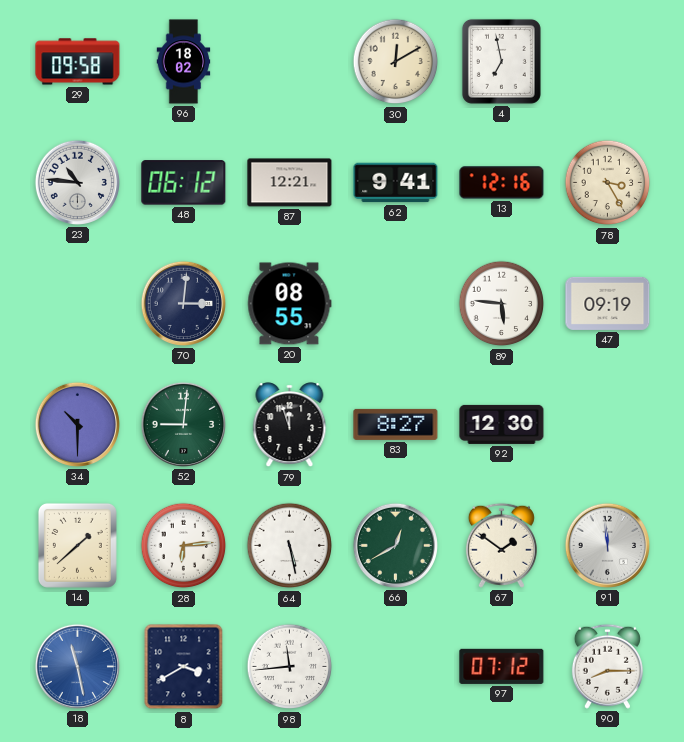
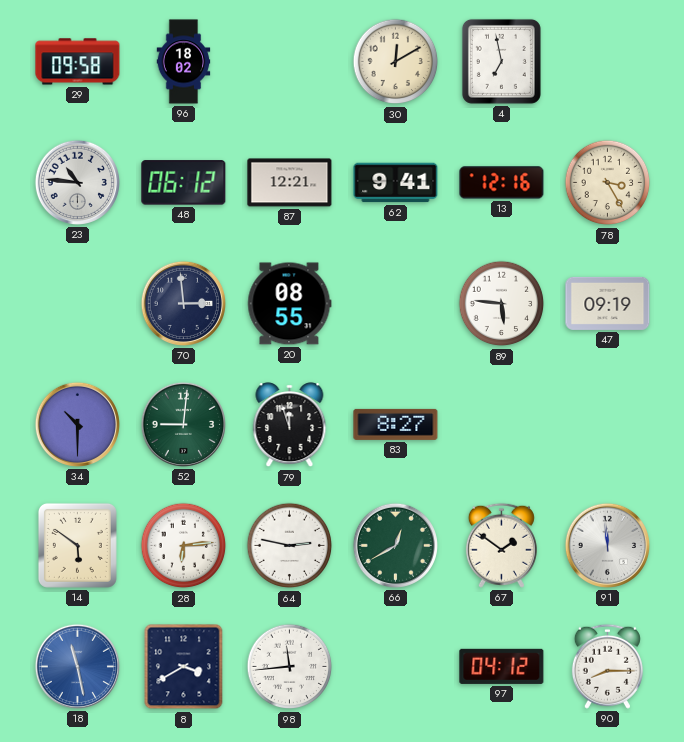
70: 3:01 -> 2:59 (183, 303)
92: 12:30 -> none (502, 424)
14: 1:38 -> 5:51 (77, 545)
64: 5:28 -> 2:47 (290, 546)
97: 07:12 -> 04:12 (502, 666)
